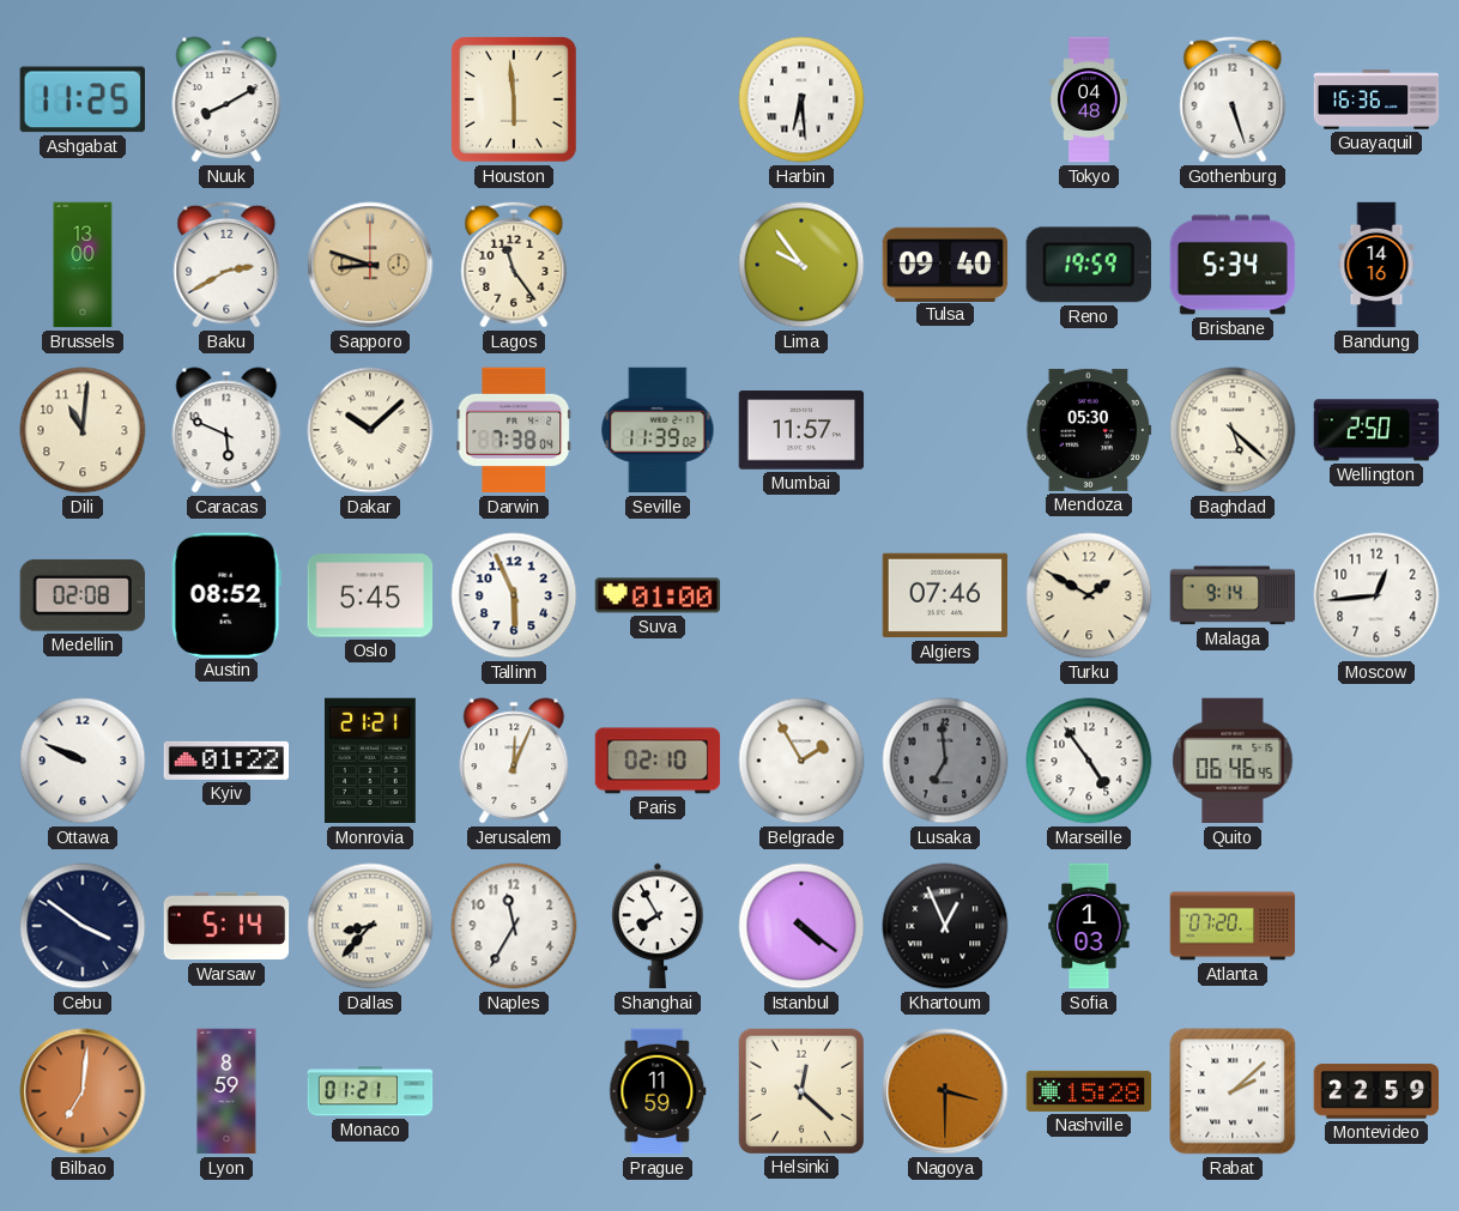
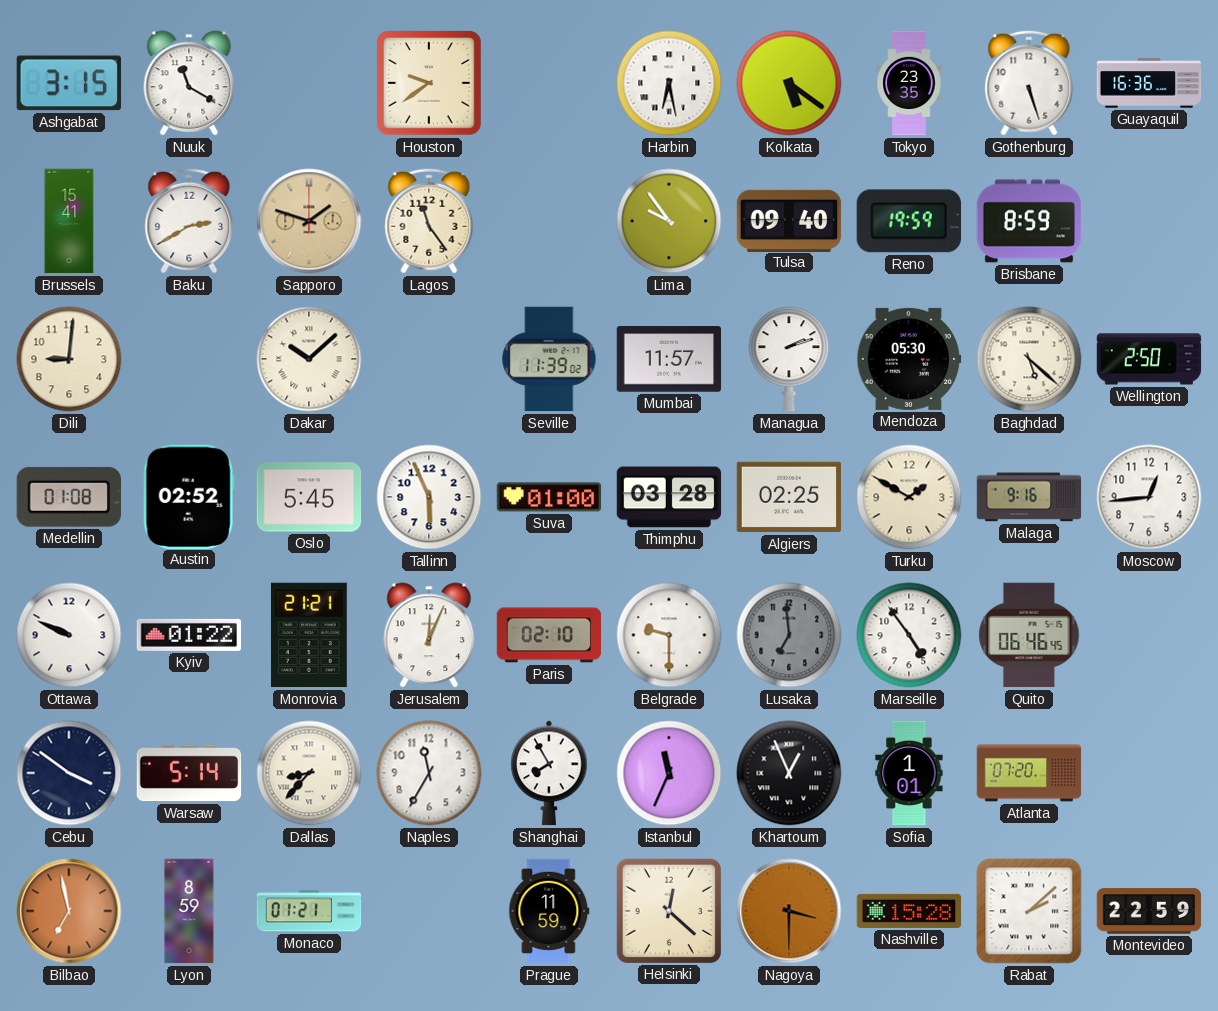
Ashgabat: 11:25 -> 3:15 (69, 83)
Nuuk: 8:10 -> 11:20 (189, 83)
Houston: 5:59 -> 9:39 (430, 84)
Harbin: 6:29 -> 6:28 (669, 83)
Kolkata: none -> 5:21 (789, 83)
Tokyo: 04:48 -> 23:35 (909, 83)
Brussels: 13:00 -> 15:41 (69, 221)
Sapporo: 8:48 -> 1:48 (309, 221)
Brisbane: 5:34 -> 8:59 (1029, 221)
Bandung: 14:16 -> none (1376, 265)
Dili: 11:01 -> 9:01 (69, 359)
Caracas: 5:49 -> none (226, 430)
Darwin: 7:38 -> none (514, 430)
Managua: none -> 2:12 (789, 359)
Medellin: 02:08 -> 01:08 (69, 497)
Austin: 08:52 -> 02:52 (189, 496)
Thimphu: none -> 03:28 (669, 497)
Algiers: 07:46 -> 02:25 (789, 497)
Malaga: 9:14 -> 9:16 (1029, 497)
Belgrade: 1:55 -> 9:30 (669, 635)
Istanbul: 4:21 -> 11:34 (669, 773)
Sofia: 1:03 -> 1:01 (909, 773)
Bilbao: 7:01 -> 6:58 (69, 911)
